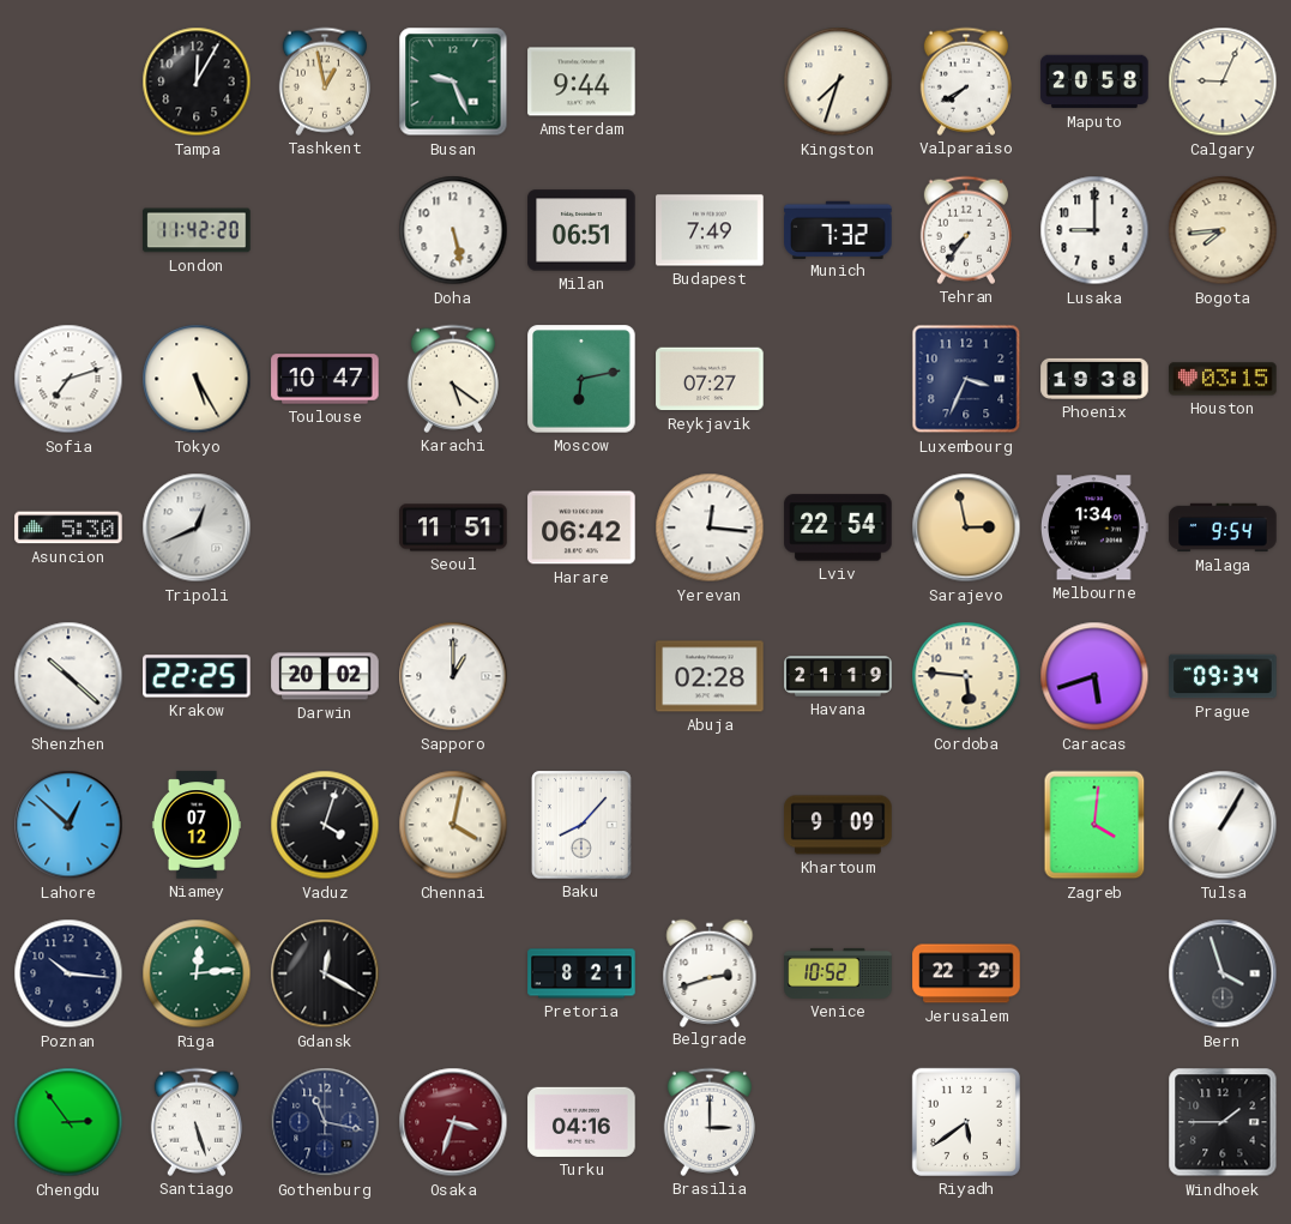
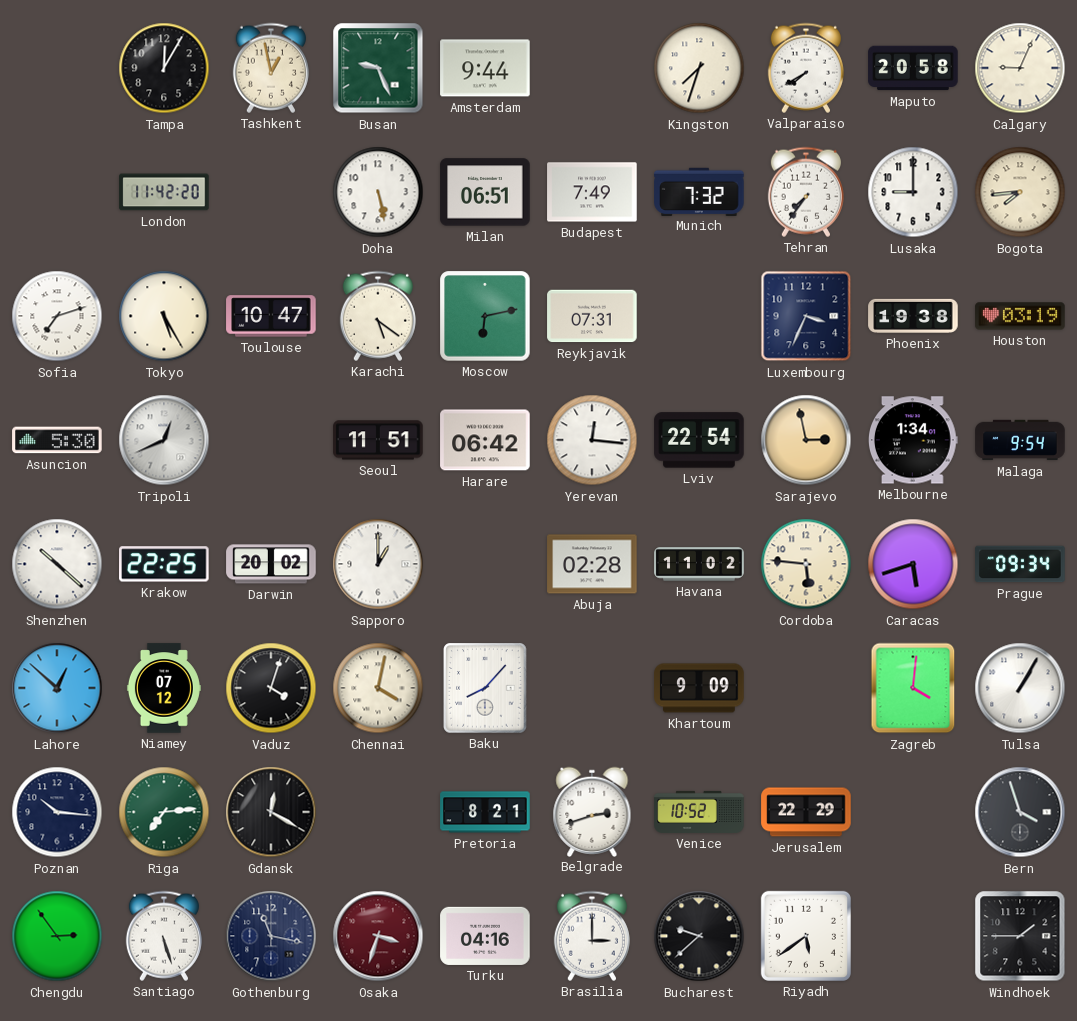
Reykjavik: 07:27 -> 07:31 (592, 316)
Houston: 03:15 -> 03:19 (1020, 316)
Havana: 21:19 -> 11:02 (699, 564)
Riga: 12:14 -> 7:14 (164, 812)
Bucharest: none -> 9:38 (699, 936)
